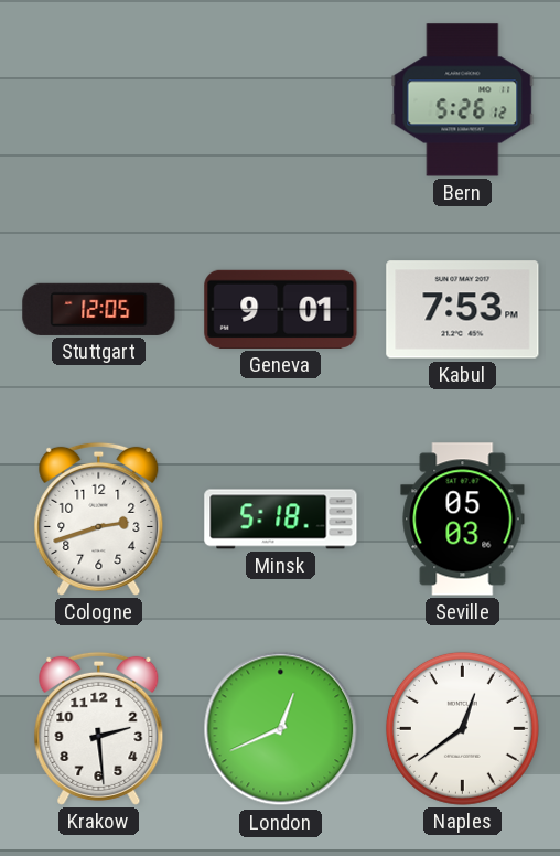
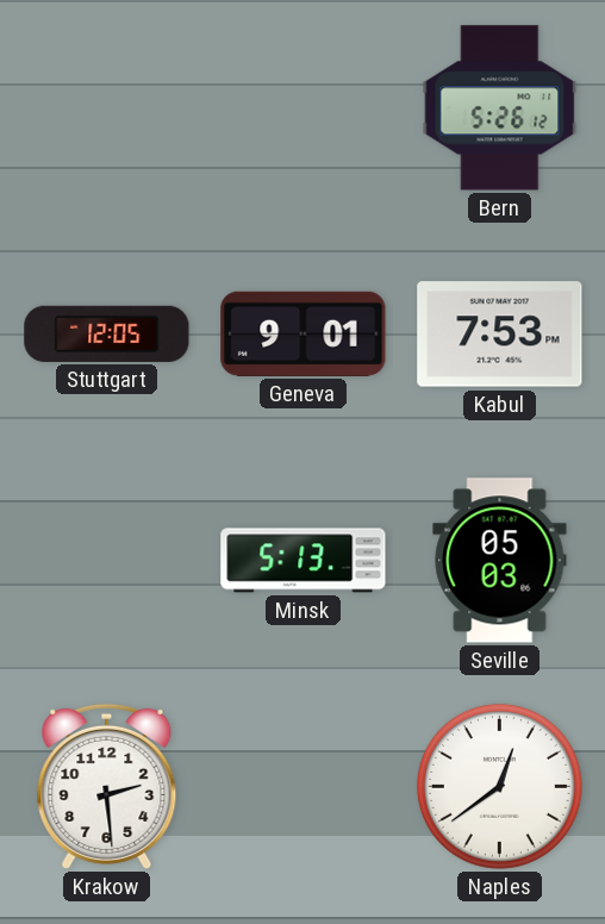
Cologne: 2:42 -> none (99, 518)
Minsk: 5:18 -> 5:13 (304, 561)
London: 12:41 -> none (281, 729)
